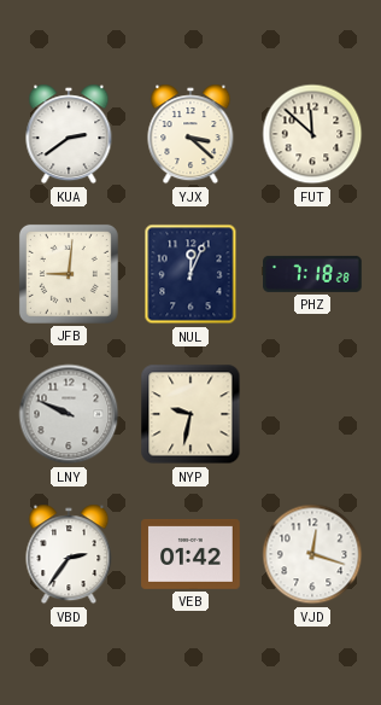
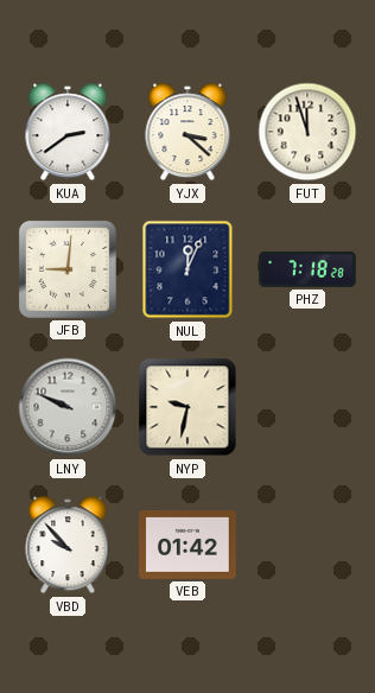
FUT: 11:52 -> 11:57 (307, 132)
VBD: 2:36 -> 9:53 (68, 545)
VJD: 12:18 -> none (312, 554)
